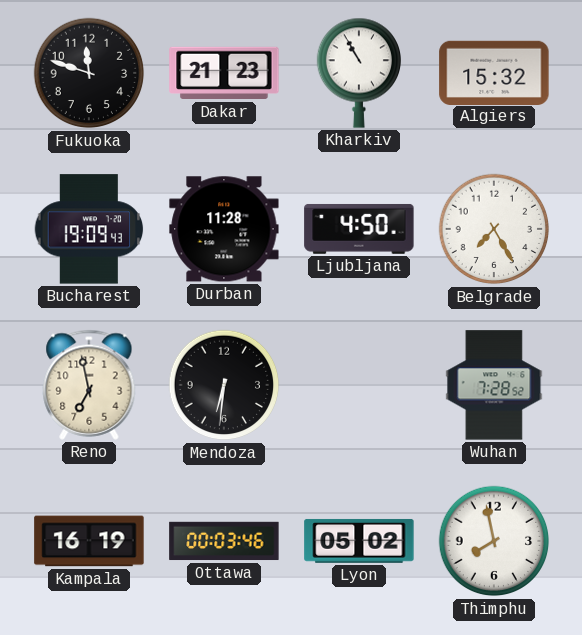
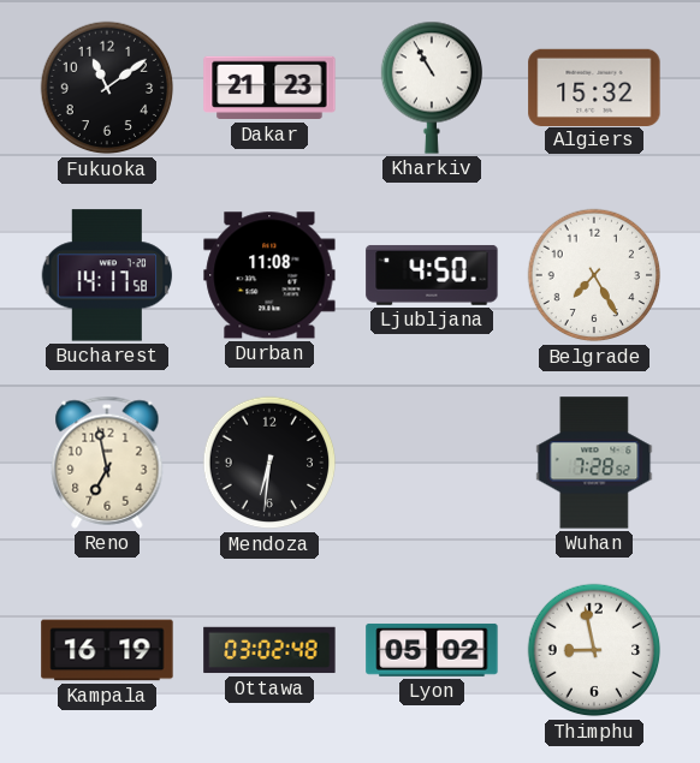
Fukuoka: 11:48 -> 11:09 (107, 88)
Bucharest: 19:09 -> 14:17 (107, 275)
Durban: 11:28 -> 11:08 (269, 275)
Ottawa: 00:03 -> 03:02 (269, 650)
Thimphu: 7:58 -> 8:58 (594, 650)
